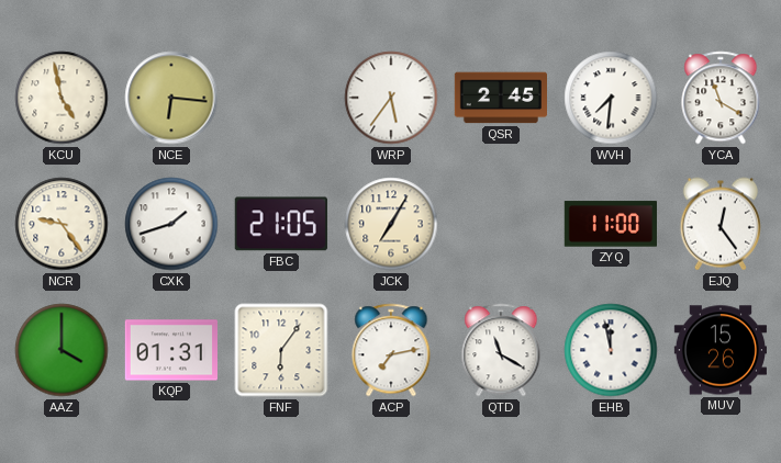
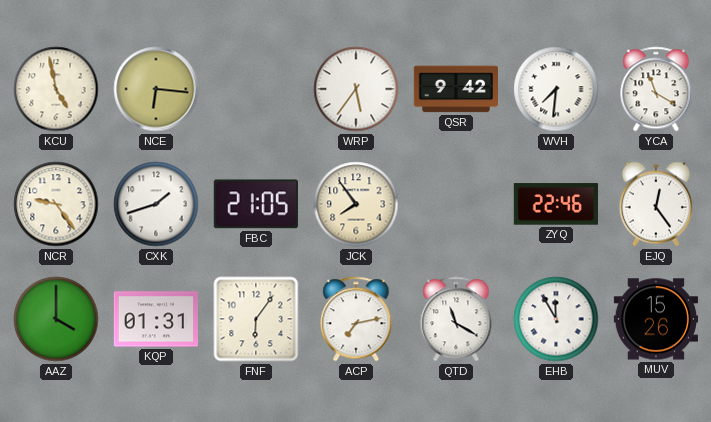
QSR: 2:45 -> 9:42 (455, 89)
JCK: 7:05 -> 7:54 (356, 204)
ZYQ: 11:00 -> 22:46 (556, 204)
EHB: 11:58 -> 11:55 (556, 319)
